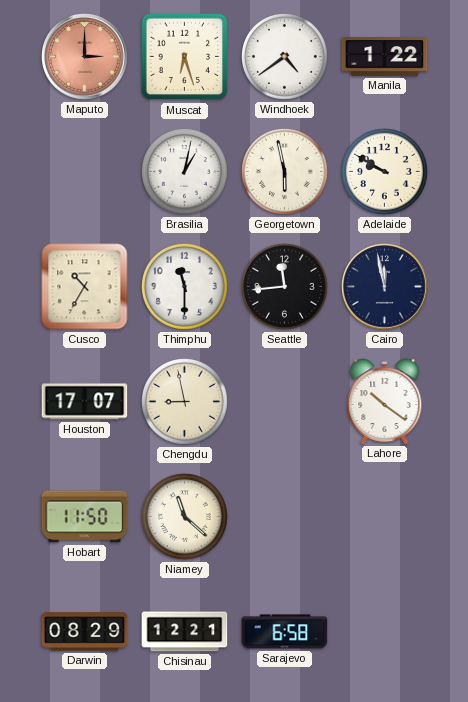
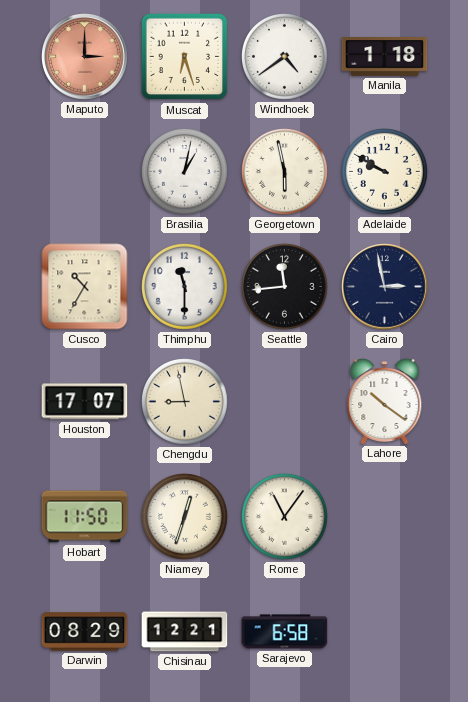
Manila: 1:22 -> 1:18 (385, 57)
Cairo: 11:58 -> 2:58 (385, 287)
Niamey: 11:22 -> 12:33 (185, 517)
Rome: none -> 11:06 (285, 517)
